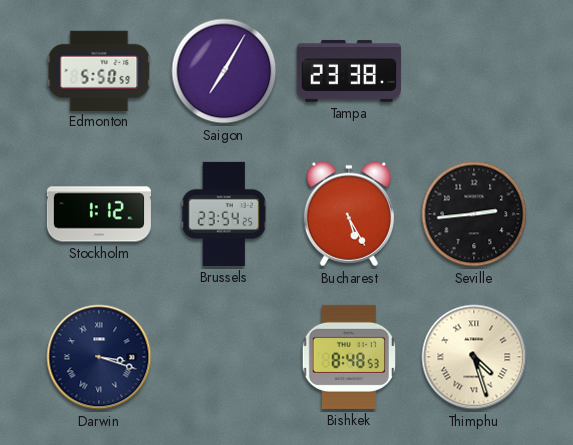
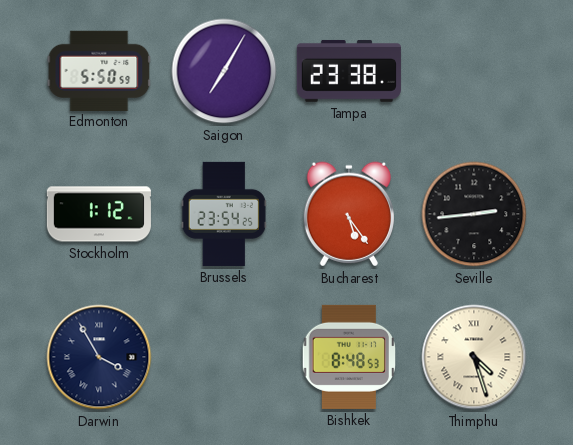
Bucharest: 5:25 -> 5:24 (349, 214)
Darwin: 3:18 -> 3:55 (99, 357)
